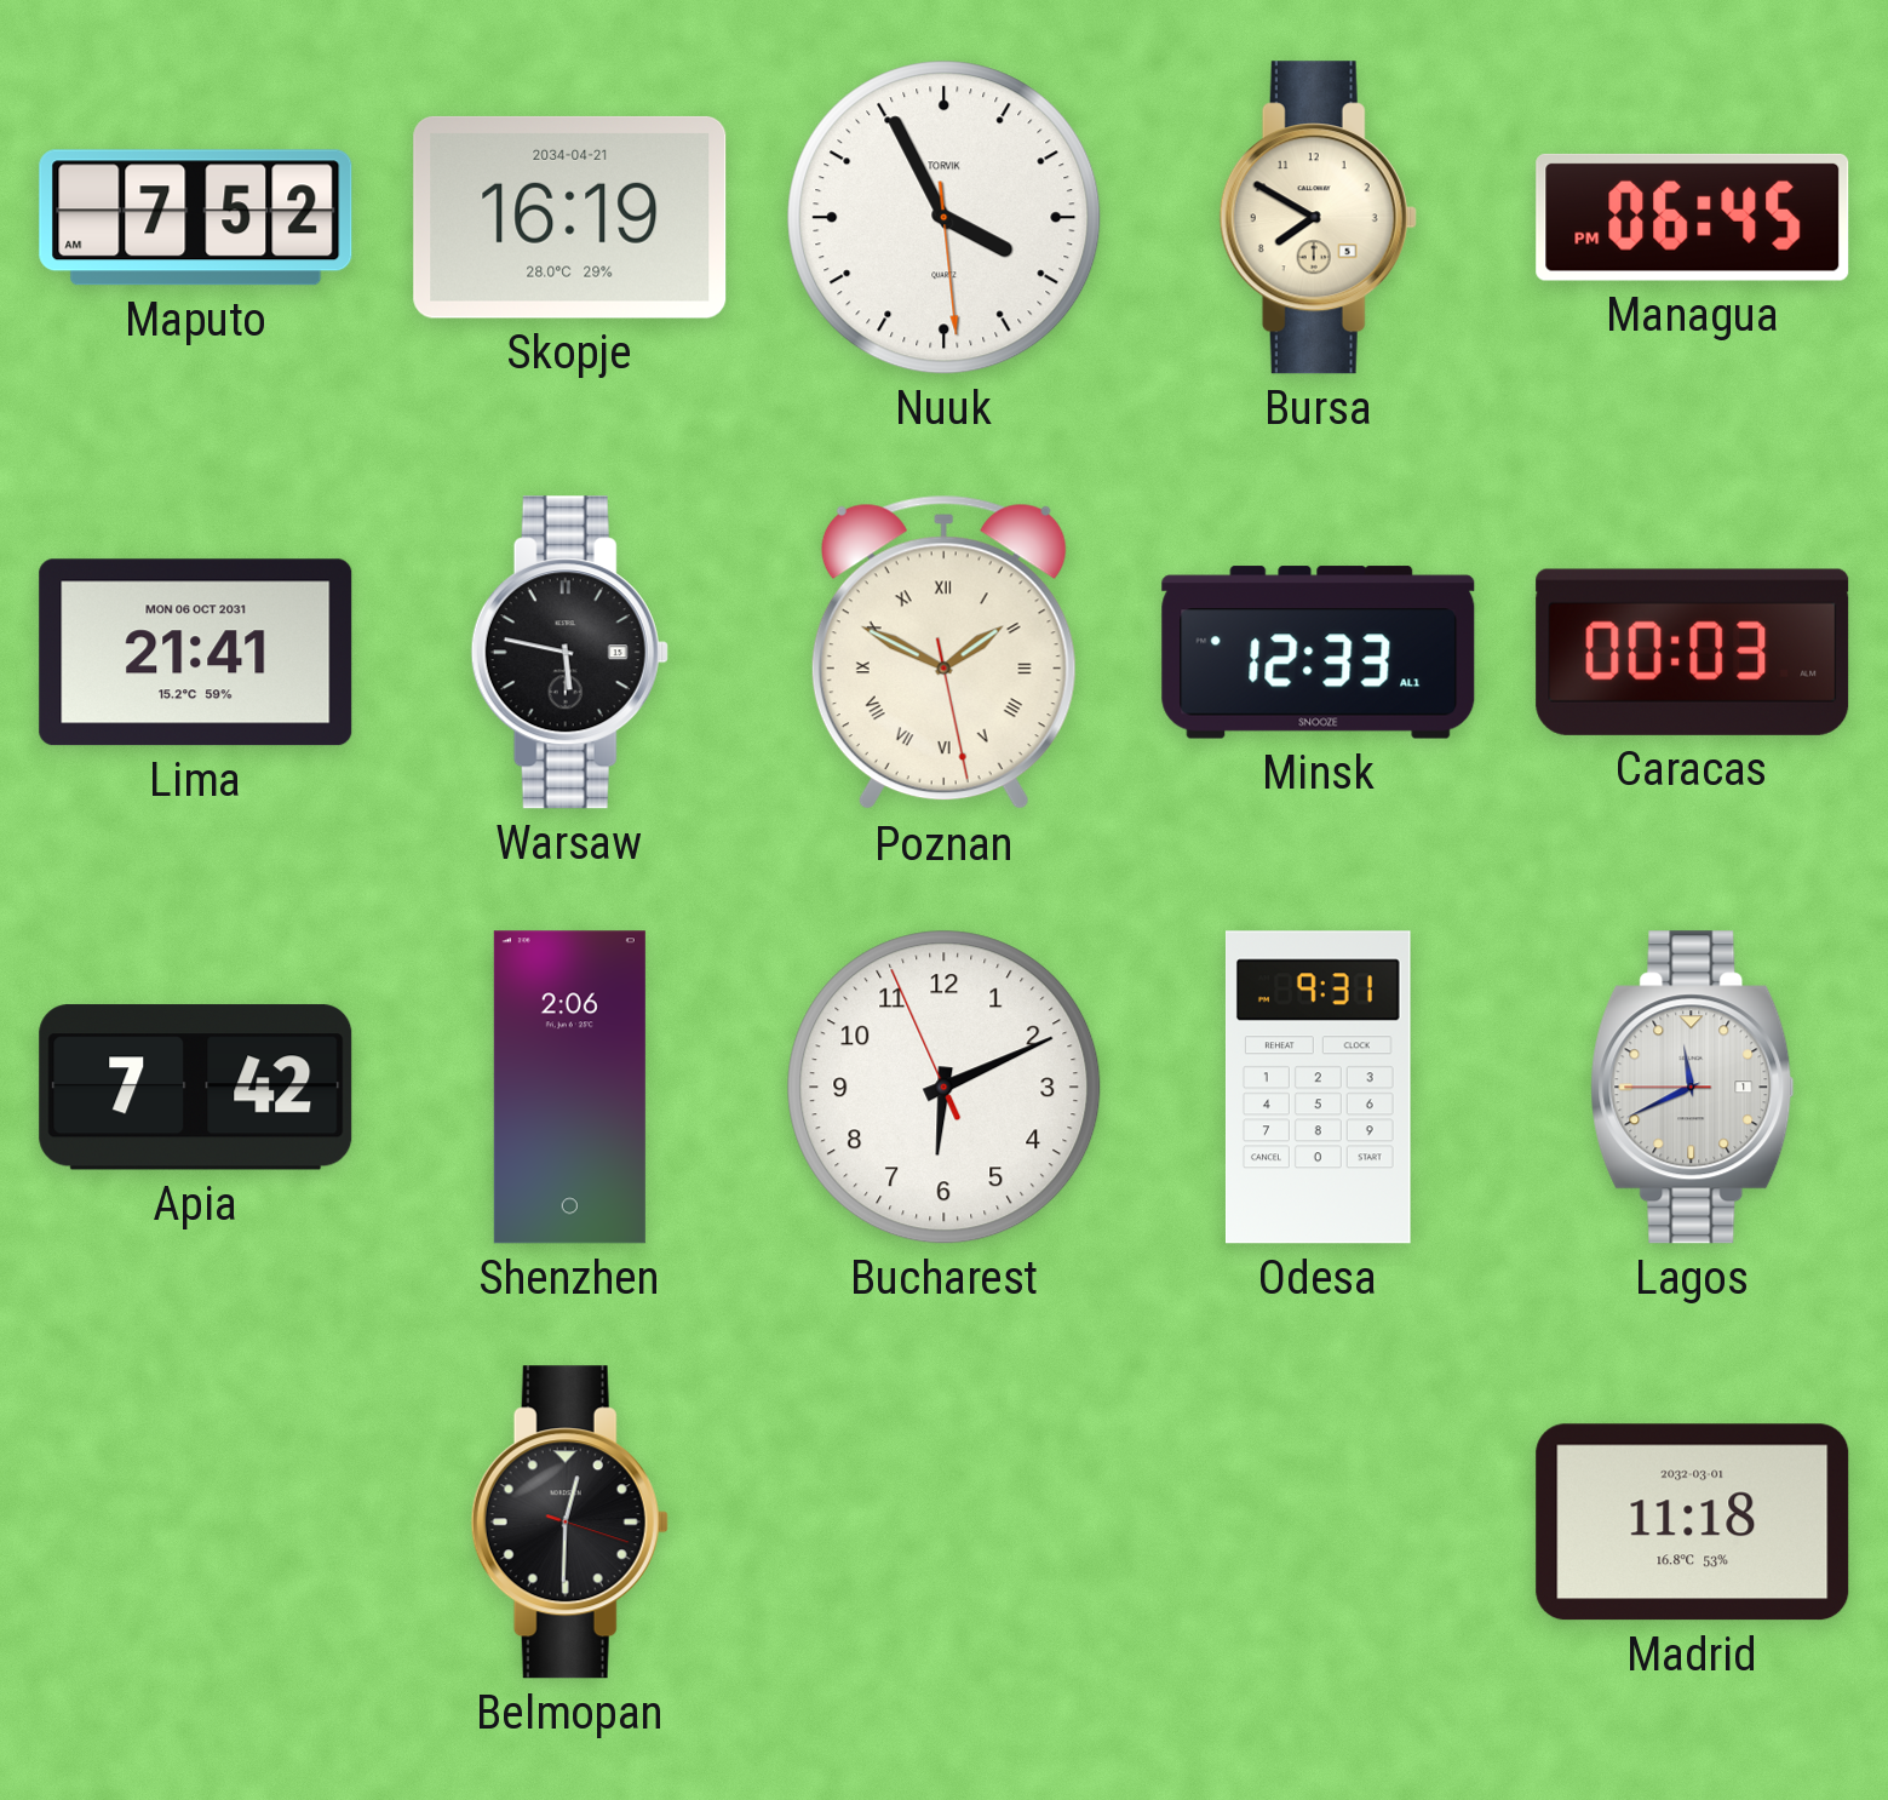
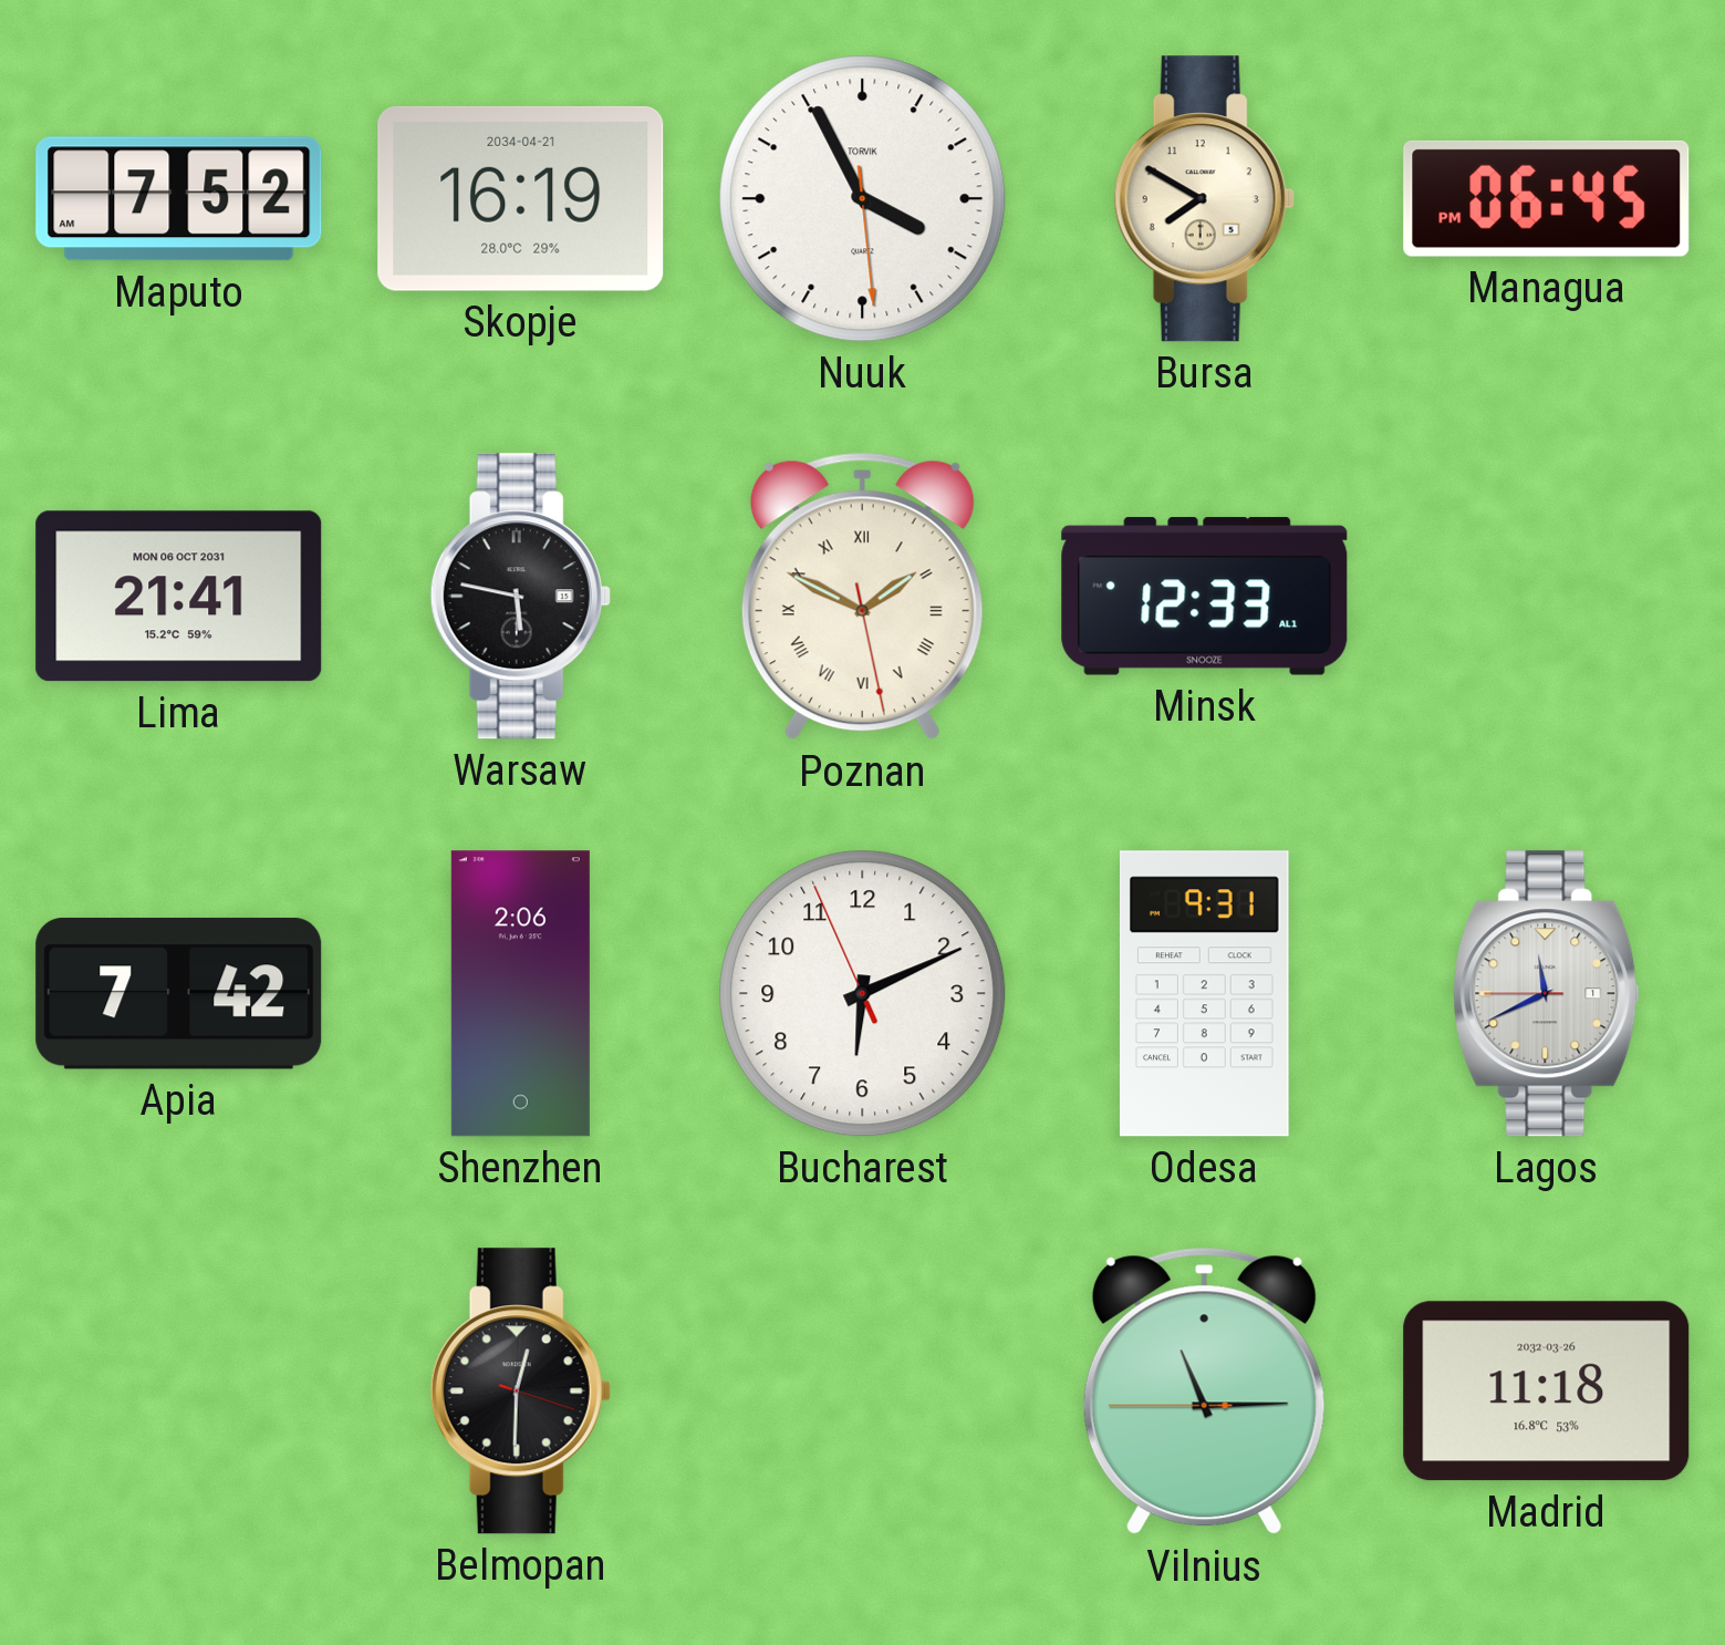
Caracas: 00:03 -> none (1693, 652)
Vilnius: none -> 11:14 (1204, 1391)
Madrid date: 2032-03-01 -> 2032-03-26 (1547, 1391)
